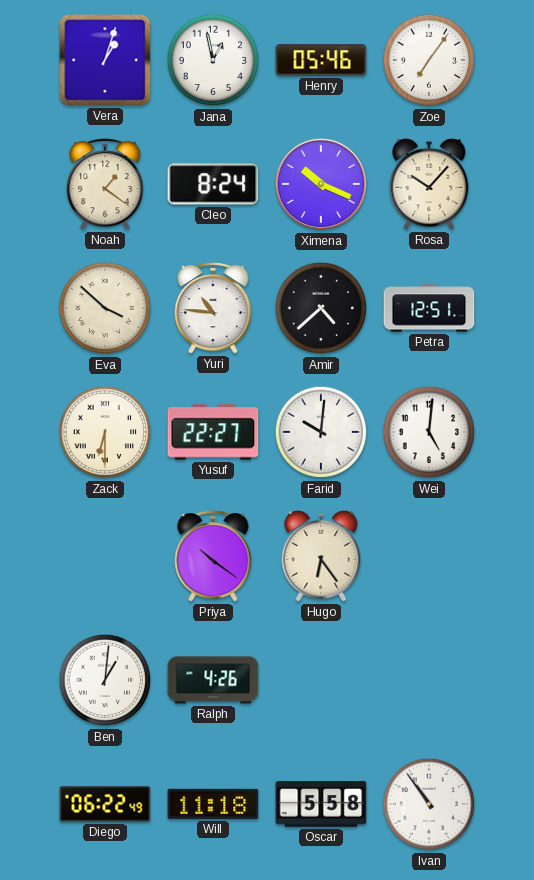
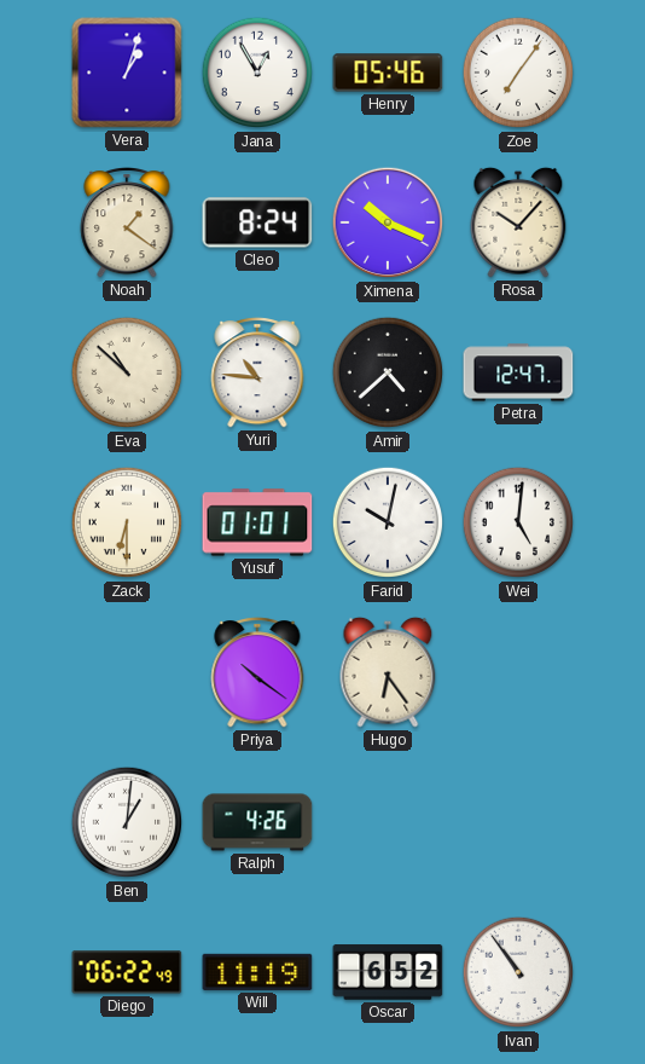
Jana: 12:58 -> 12:55 (257, 73)
Eva: 3:52 -> 10:52 (127, 372)
Petra: 12:51 -> 12:47 (518, 372)
Yusuf: 22:27 -> 01:01 (257, 522)
Farid: 10:01 -> 10:02 (388, 522)
Will: 11:18 -> 11:19 (257, 972)
Oscar: 5:58 -> 6:52 (388, 972)
